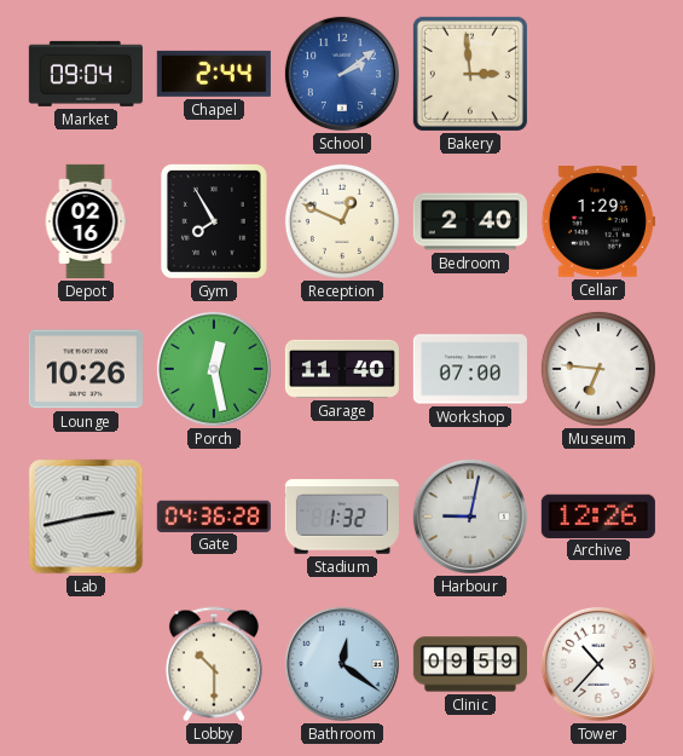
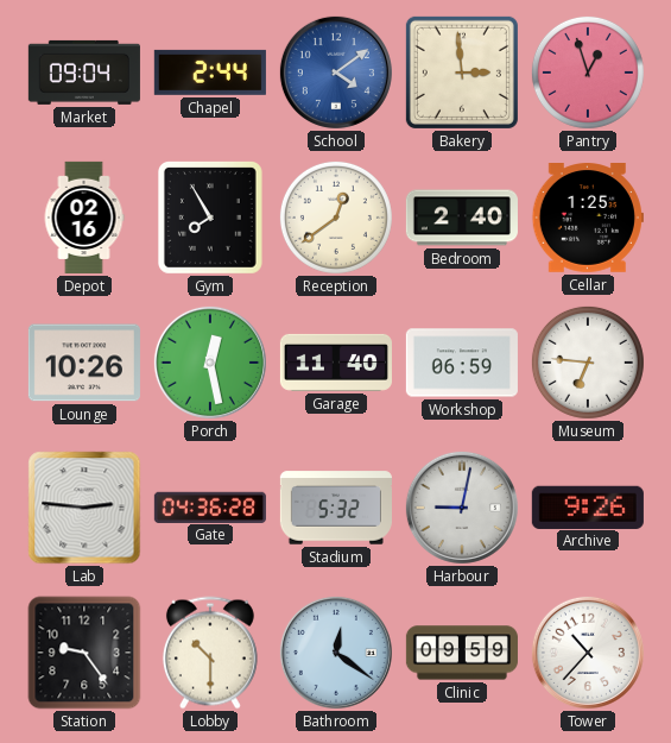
School: 2:09 -> 4:09 (336, 73)
Pantry: none -> 12:57 (588, 73)
Reception: 12:49 -> 12:39 (336, 218)
Cellar: 1:29 -> 1:25 (588, 219)
Workshop: 07:00 -> 06:59 (462, 363)
Lab: 2:43 -> 2:46 (84, 508)
Stadium: 1:32 -> 5:32 (336, 508)
Archive: 12:26 -> 9:26 (588, 506)
Station: none -> 9:24 (84, 653)
